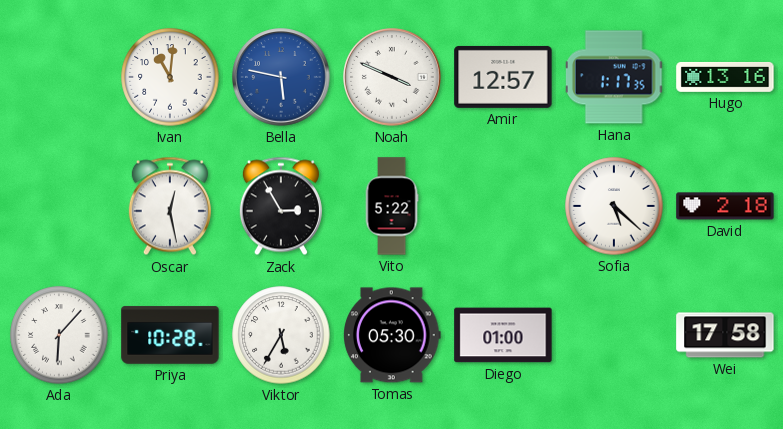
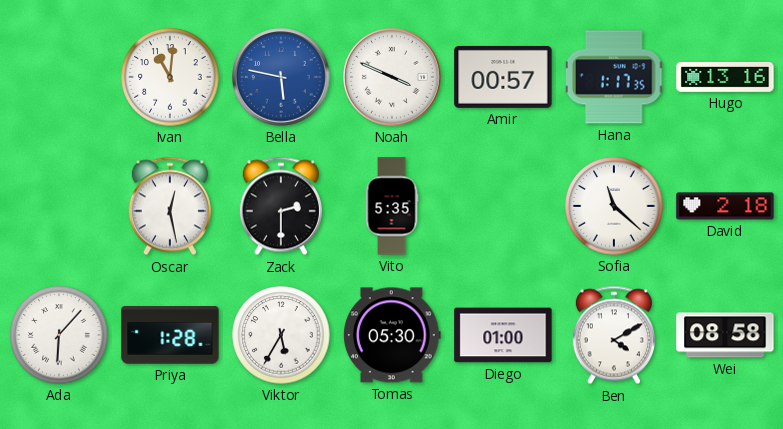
Amir: 12:57 -> 00:57 (503, 77)
Zack: 2:55 -> 2:30 (281, 206)
Vito: 5:22 -> 5:35 (392, 206)
Sofia: 5:22 -> 11:22 (614, 206)
Priya: 10:28 -> 1:28 (170, 335)
Ben: none -> 4:10 (614, 335)
Wei: 17:58 -> 08:58 (725, 335)
